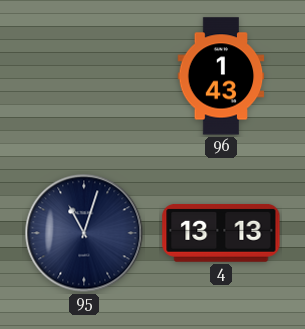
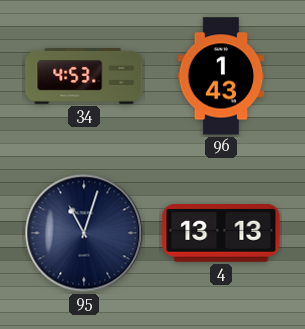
34: none -> 4:53 (84, 76)
